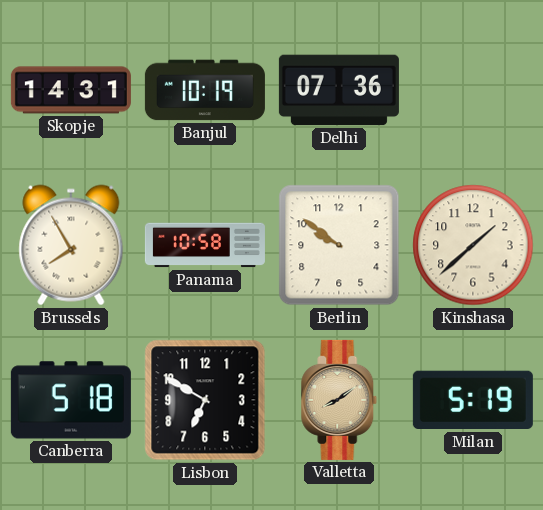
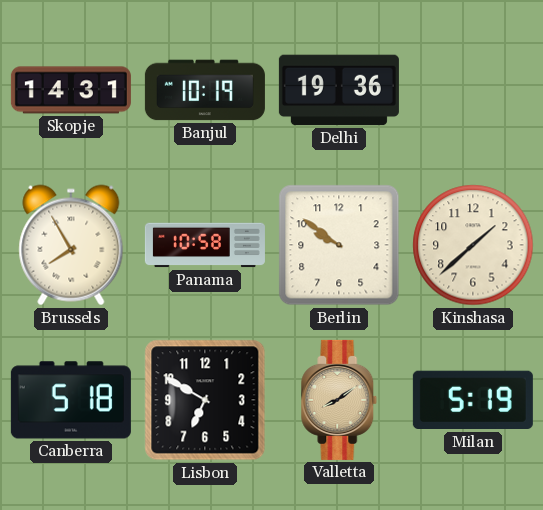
Delhi: 07:36 -> 19:36 (339, 90)
